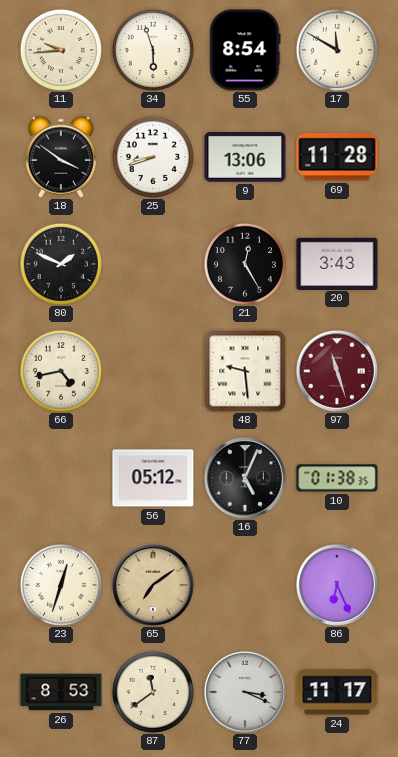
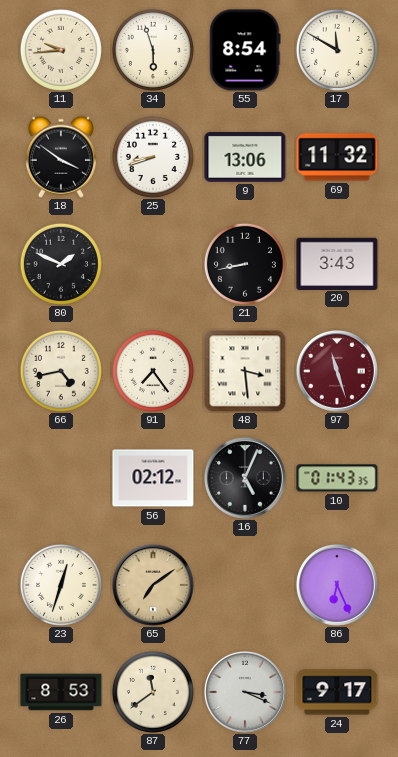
69: 11:28 -> 11:32 (337, 157)
21: 12:25 -> 8:43 (245, 264)
91: none -> 7:24 (153, 371)
48: 9:29 -> 3:29 (245, 371)
56: 05:12 -> 02:12 (153, 478)
10: 01:38 -> 01:43 (337, 478)
24: 11:17 -> 9:17 (337, 692)
